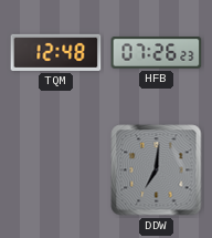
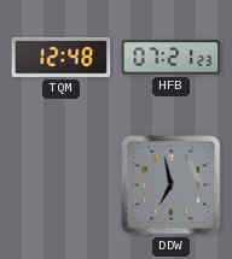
HFB: 07:26 -> 07:21 (172, 58)
DDW: 7:01 -> 6:58 (172, 186)
